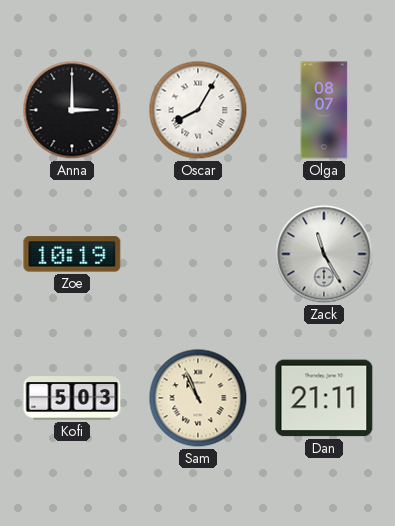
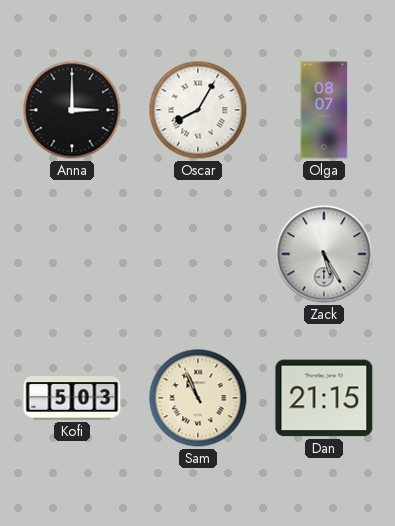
Zoe: 10:19 -> none (72, 254)
Zack: 11:25 -> 5:25 (324, 254)
Dan: 21:11 -> 21:15 (324, 398)
